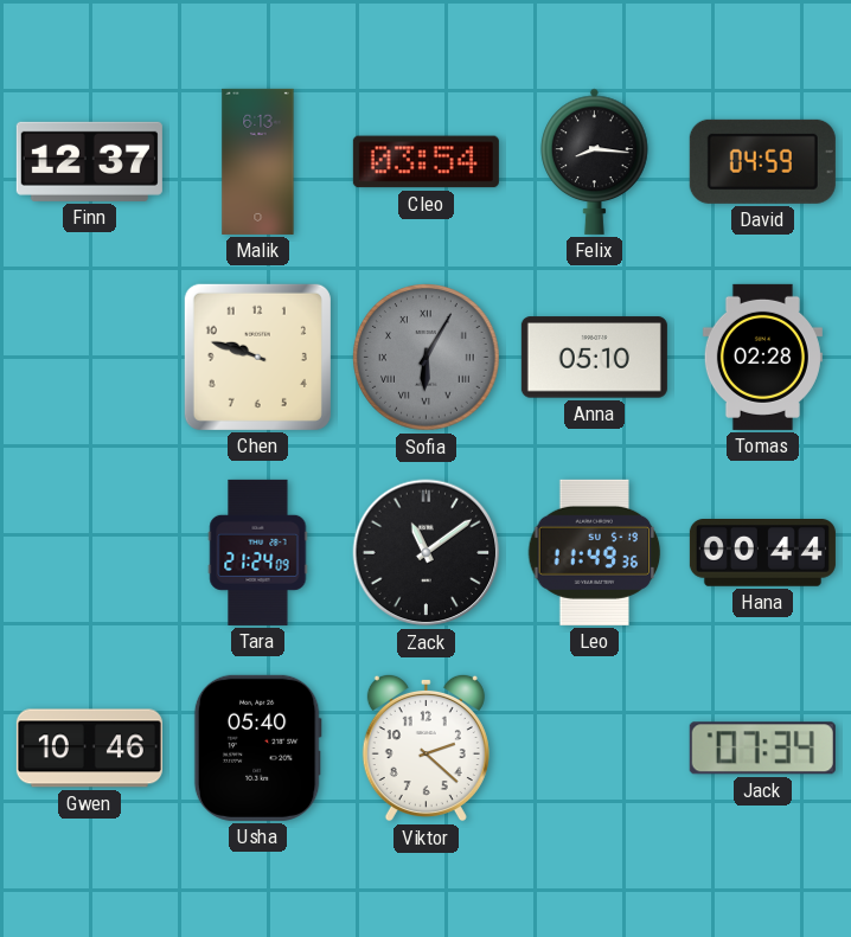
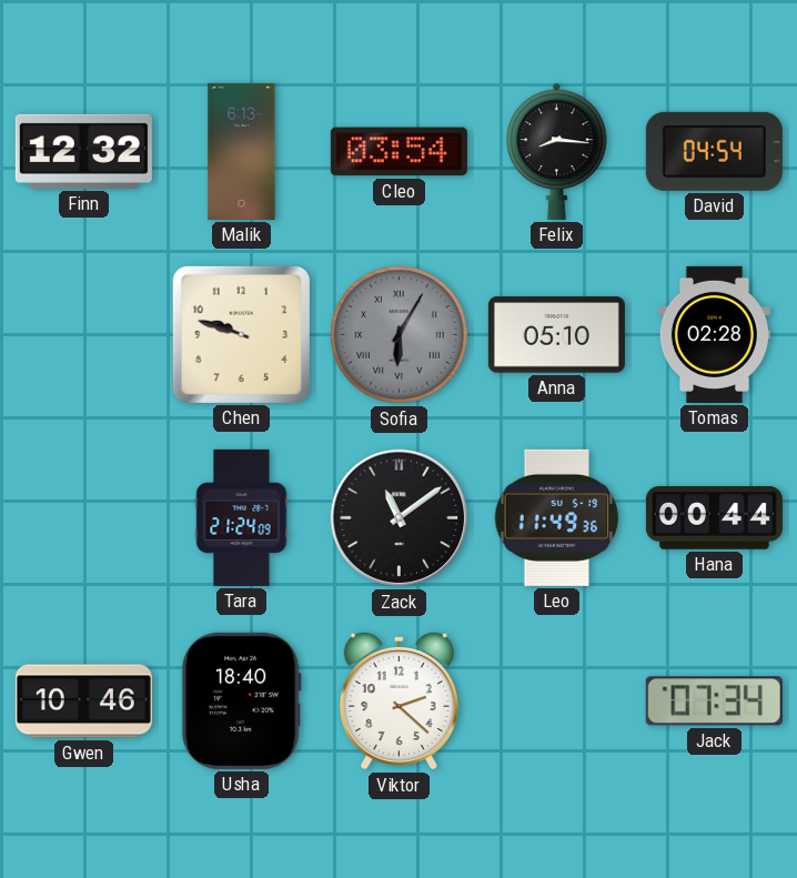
Finn: 12:37 -> 12:32 (83, 151)
David: 04:59 -> 04:54 (714, 151)
Usha: 05:40 -> 18:40 (241, 700)
